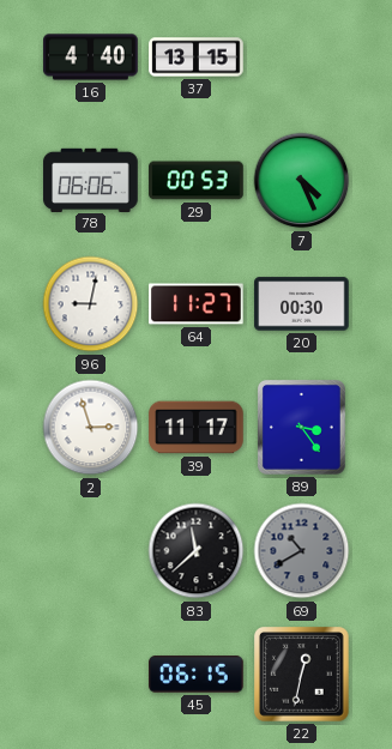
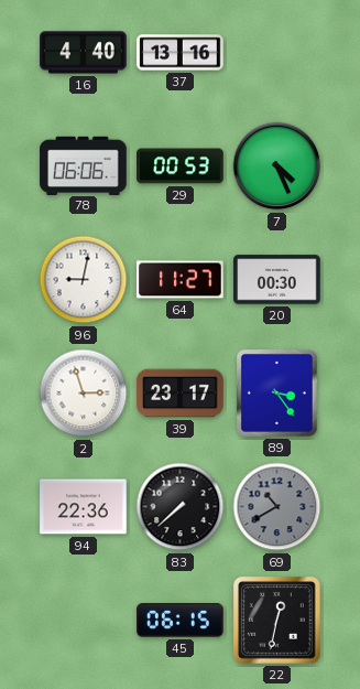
37: 13:15 -> 13:16 (181, 53)
39: 11:17 -> 23:17 (181, 394)
94: none -> 22:36 (84, 507)
83: 11:38 -> 7:38 (181, 507)
